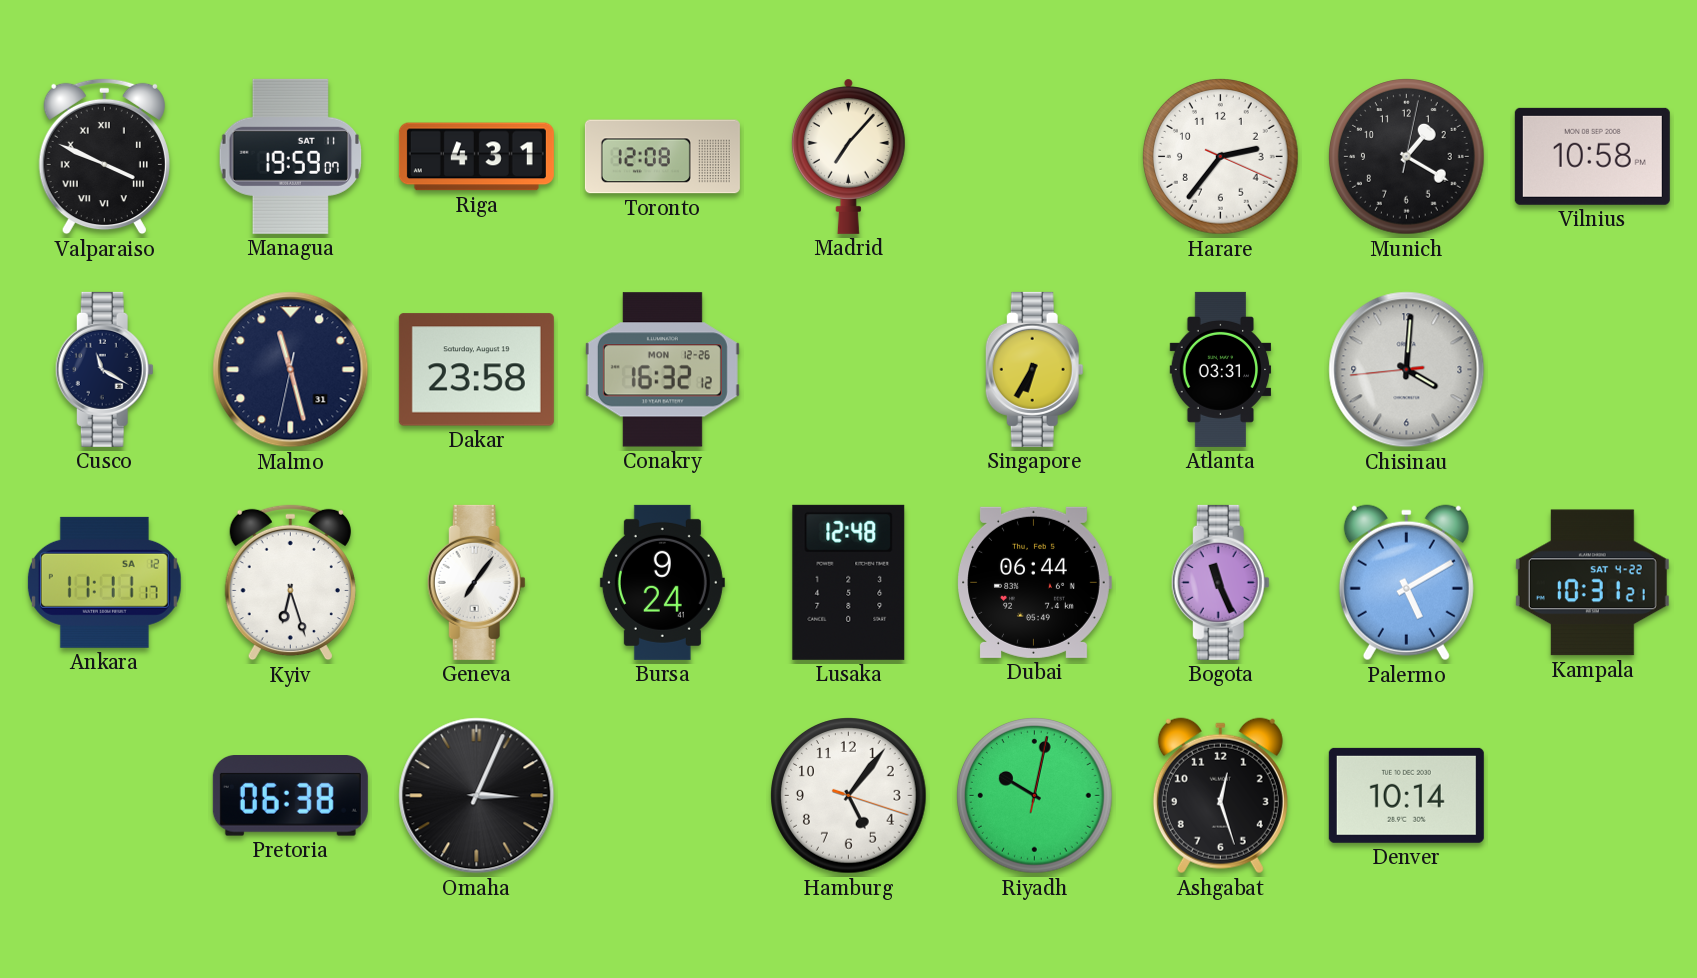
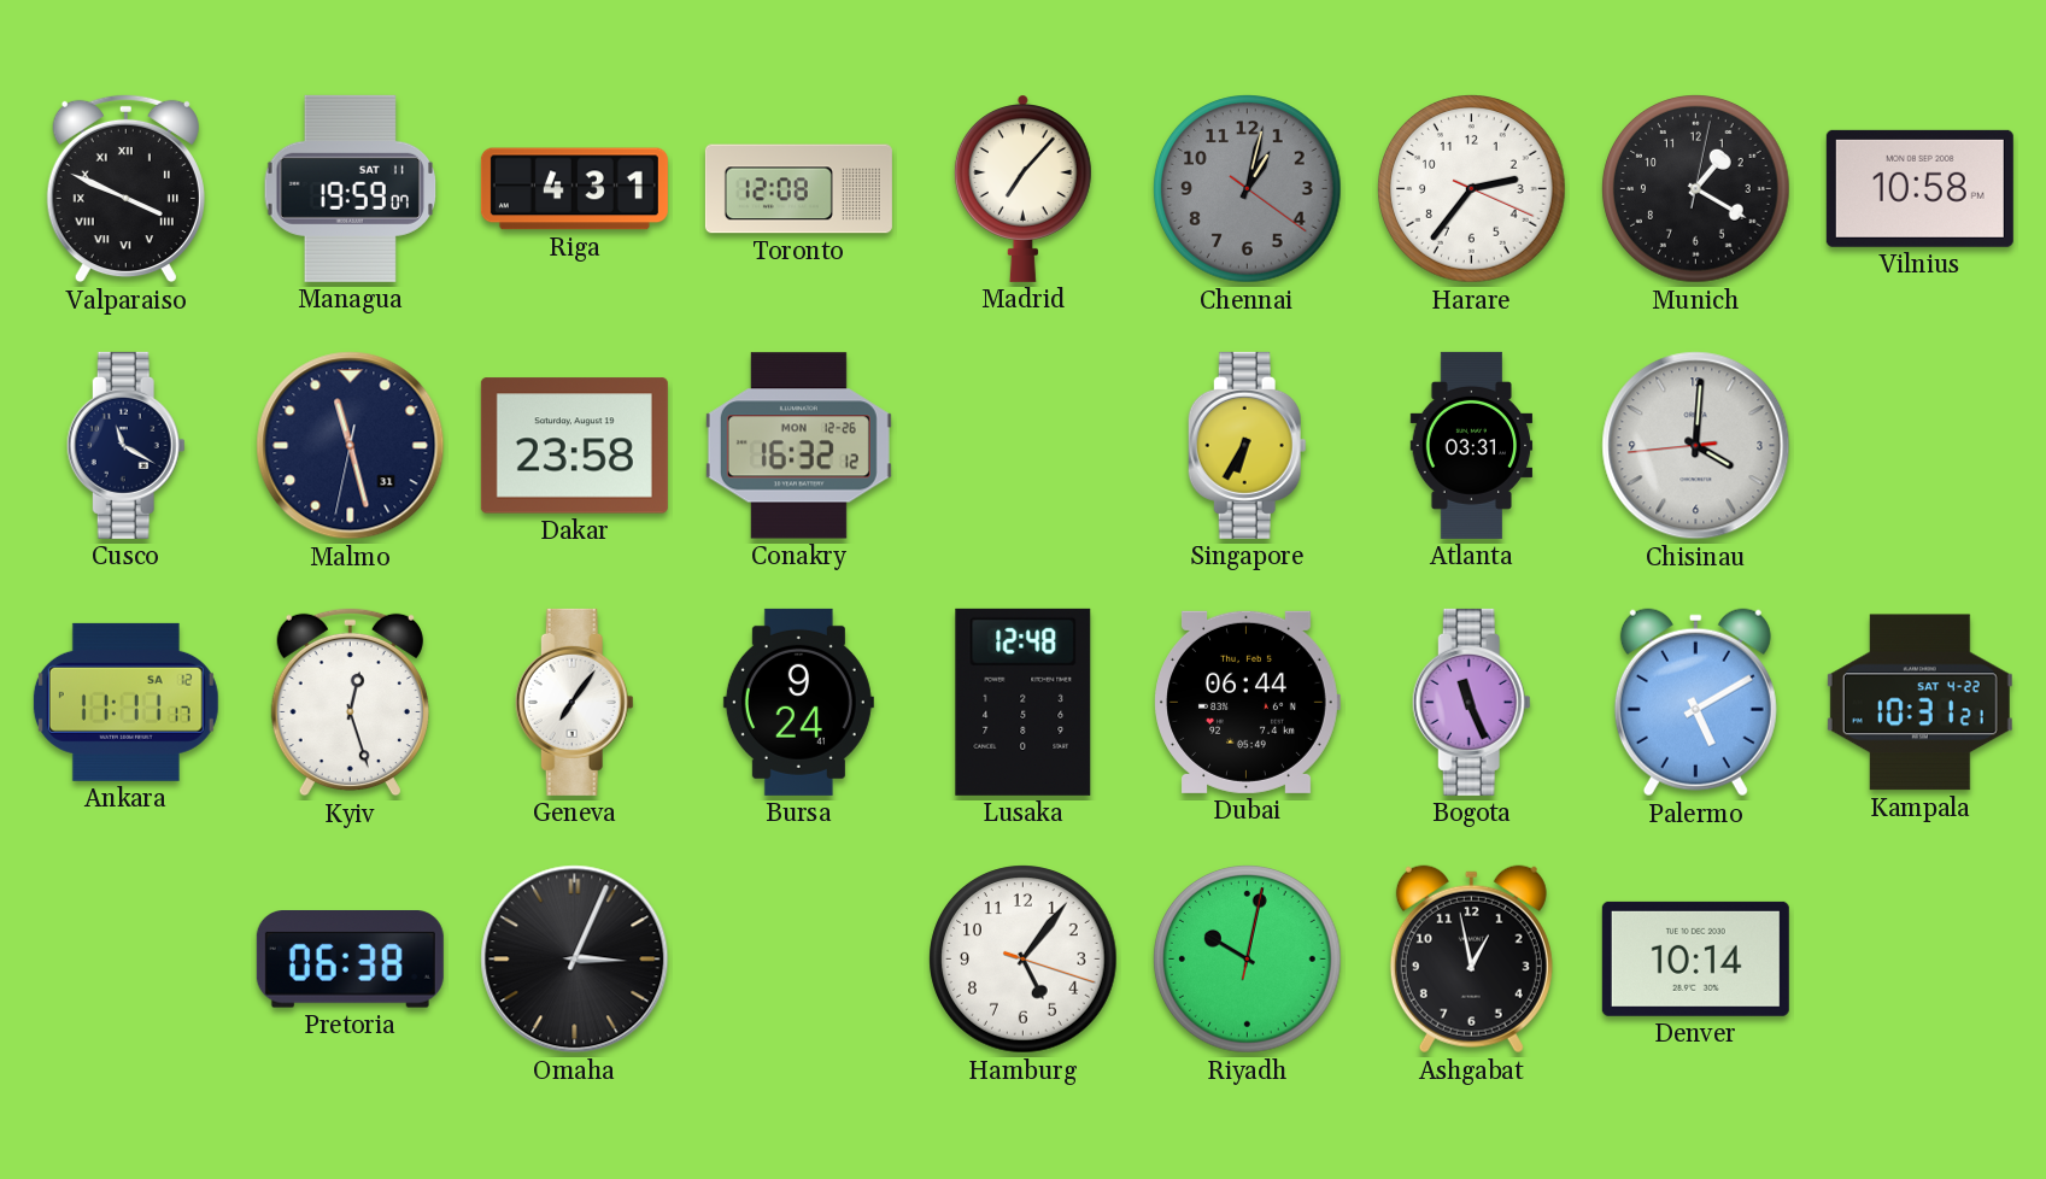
Chennai: none -> 1:02 (1248, 189)
Kyiv: 6:27 -> 12:27 (350, 703)
Ashgabat: 12:27 -> 12:58 (1471, 960)
